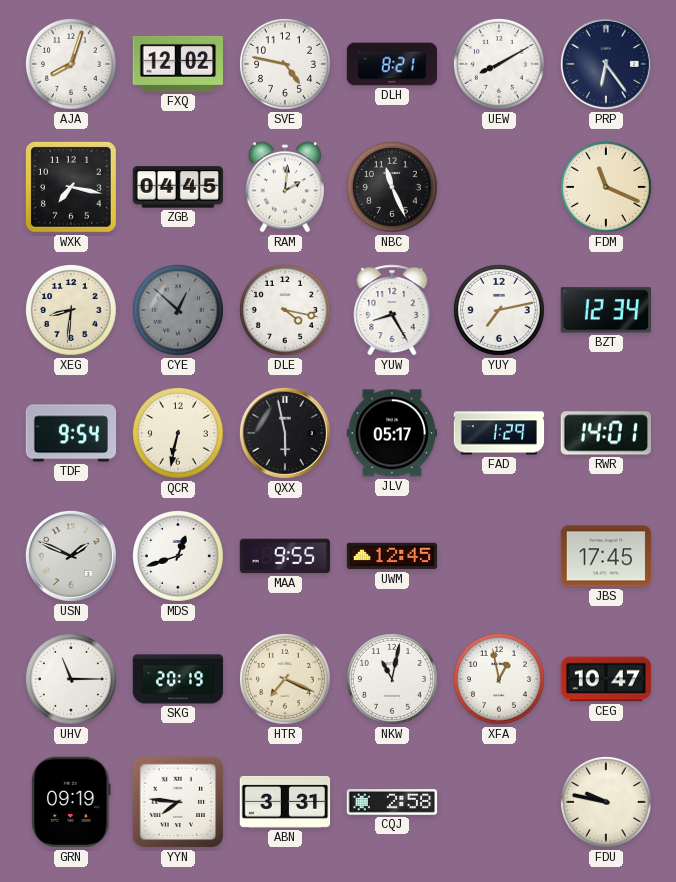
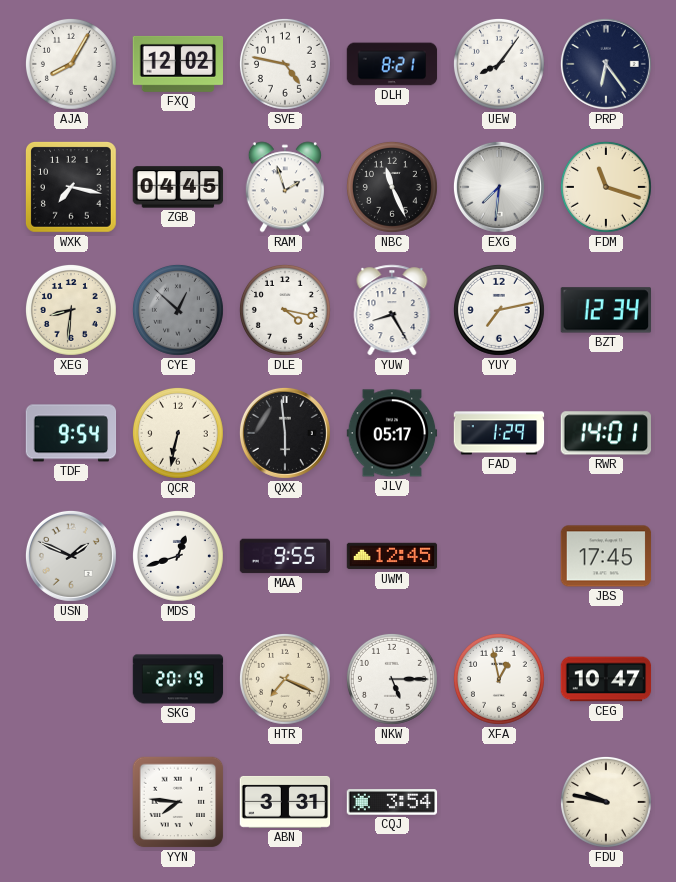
AJA: 8:03 -> 8:05 (71, 64)
UEW: 8:10 -> 8:06 (499, 64)
RAM: 2:01 -> 1:57 (285, 187)
EXG: none -> 7:31 (499, 187)
FDM: 11:19 -> 11:18 (606, 187)
QXX: 5:58 -> 5:59 (285, 433)
UHV: 11:15 -> none (71, 679)
NKW: 11:02 -> 5:15 (392, 679)
GRN: 09:19 -> none (71, 802)
CQJ: 2:58 -> 3:54 (392, 802)
